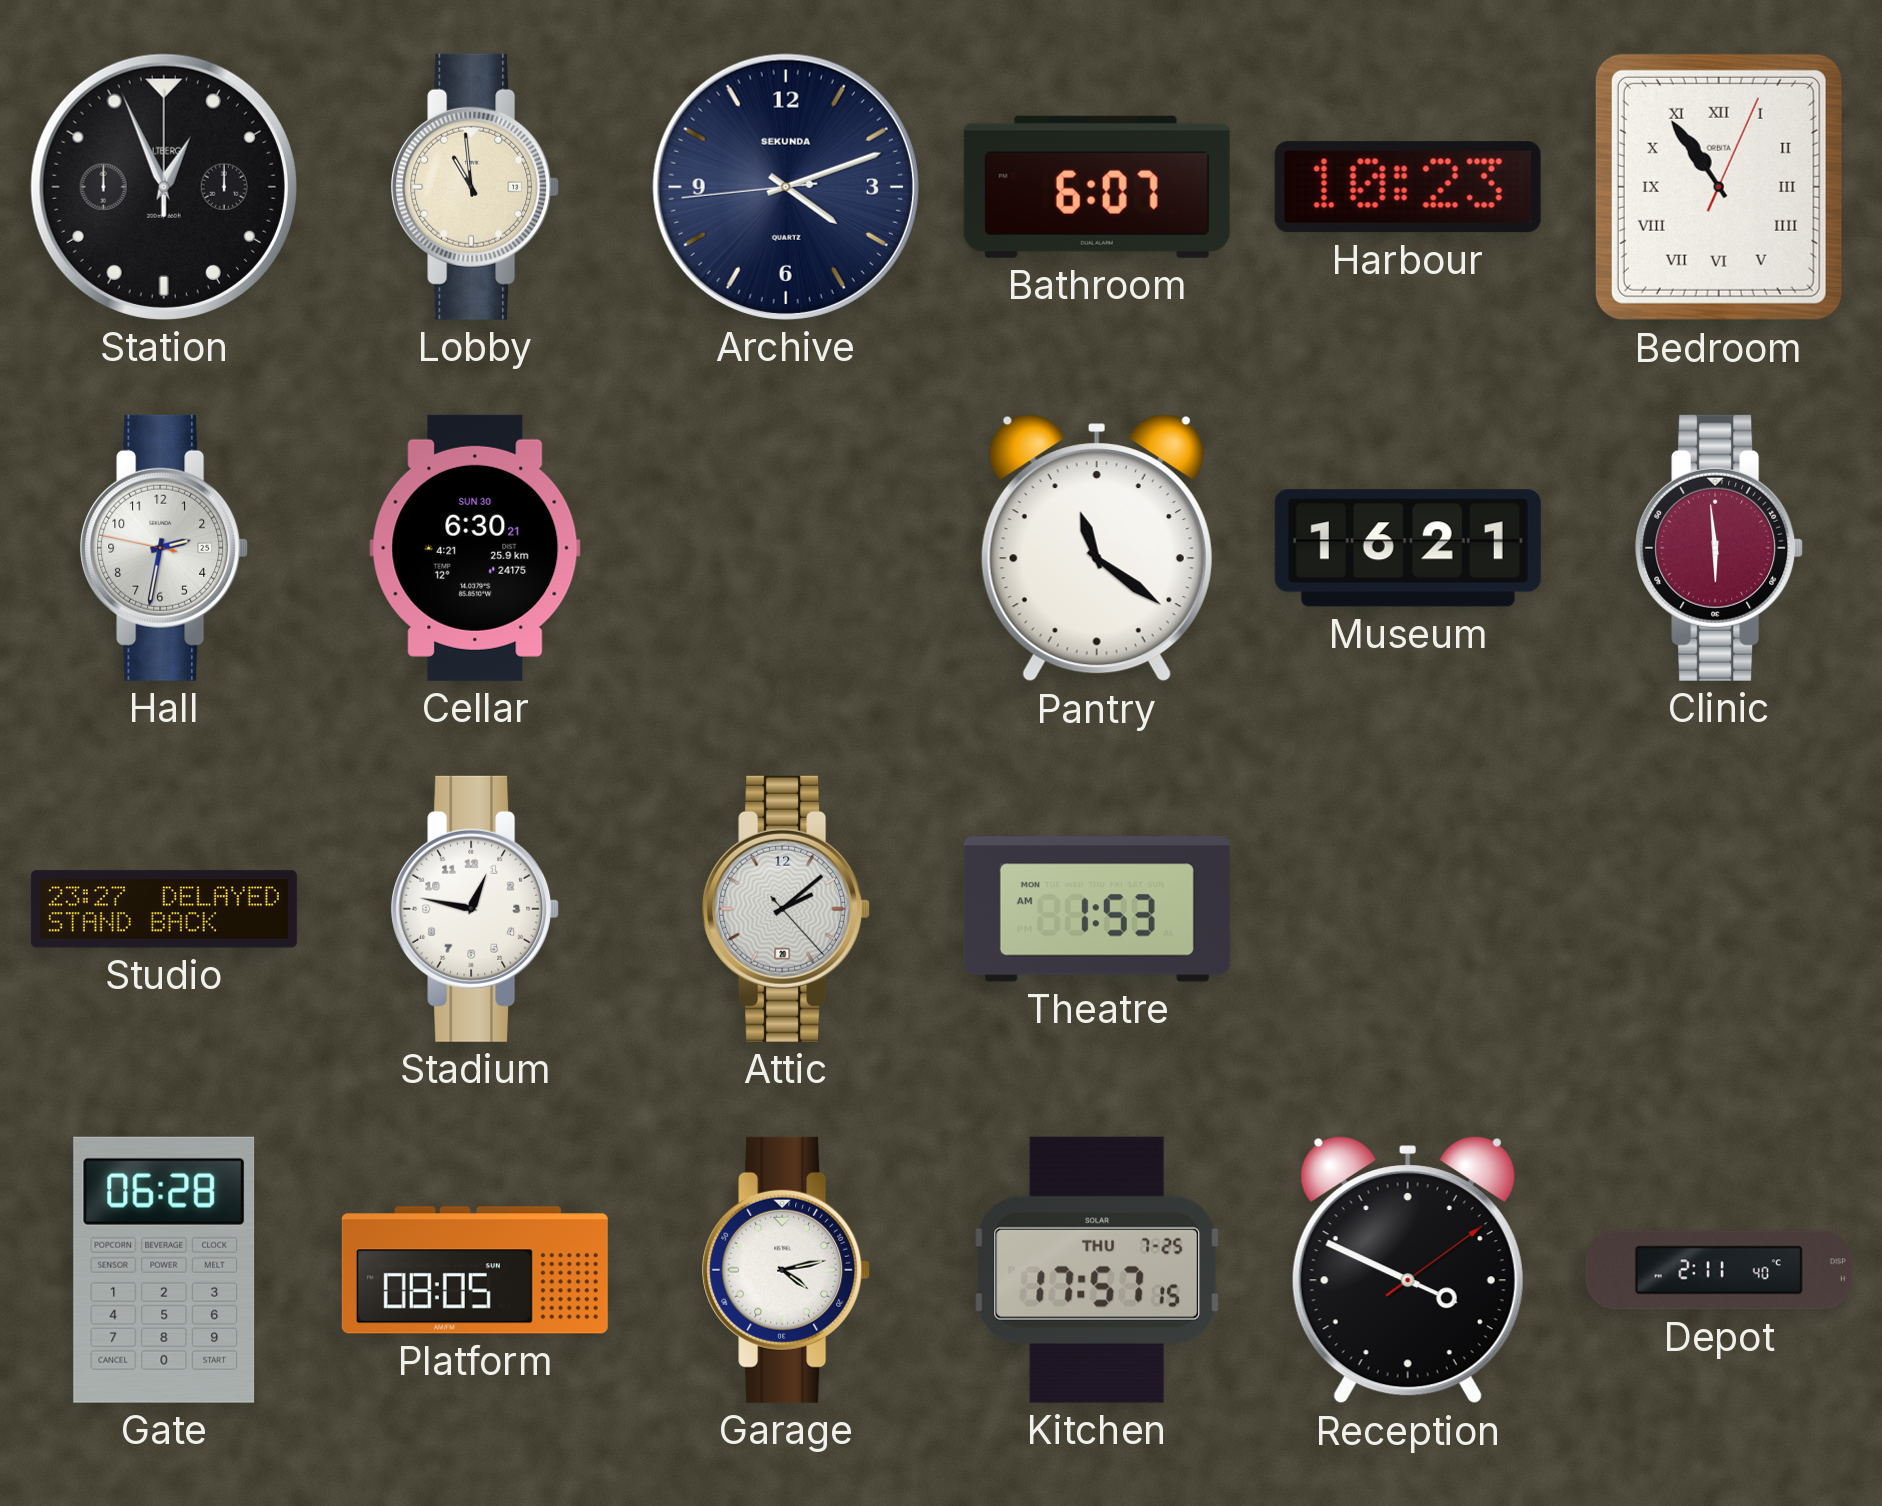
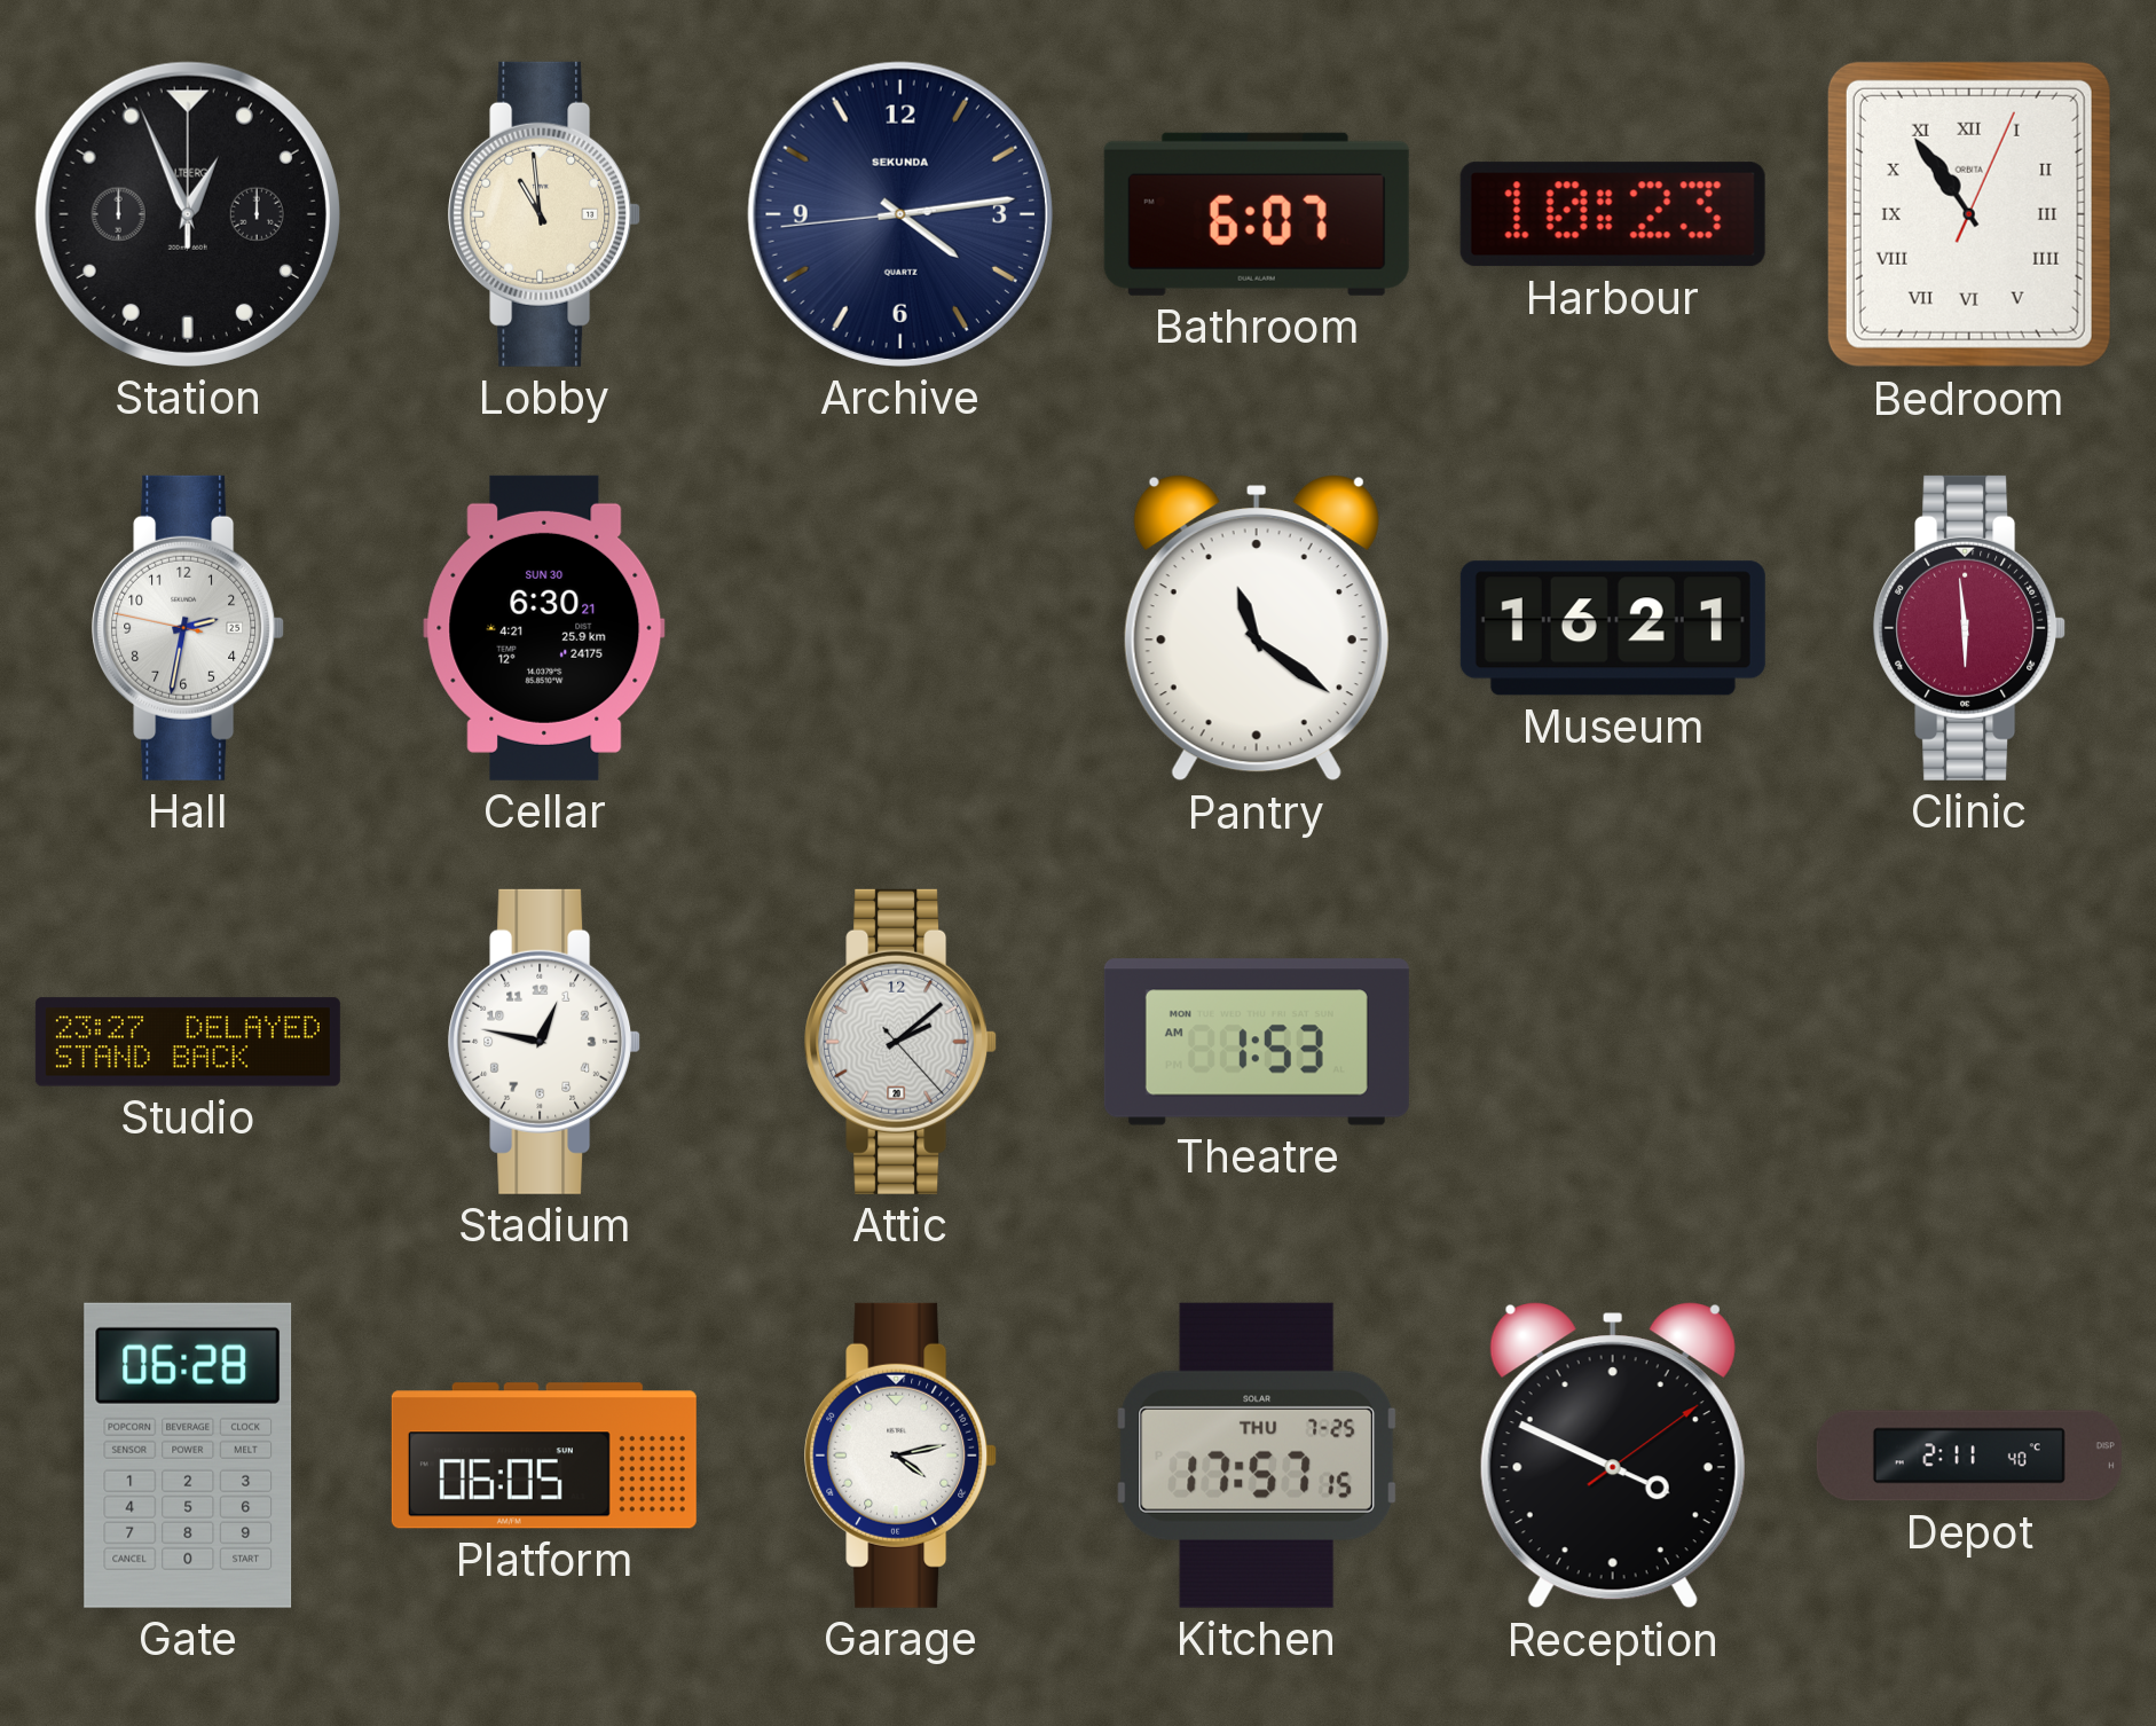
Archive: 4:11 -> 4:13 (900, 214)
Platform: 08:05 -> 06:05 (544, 1456)
